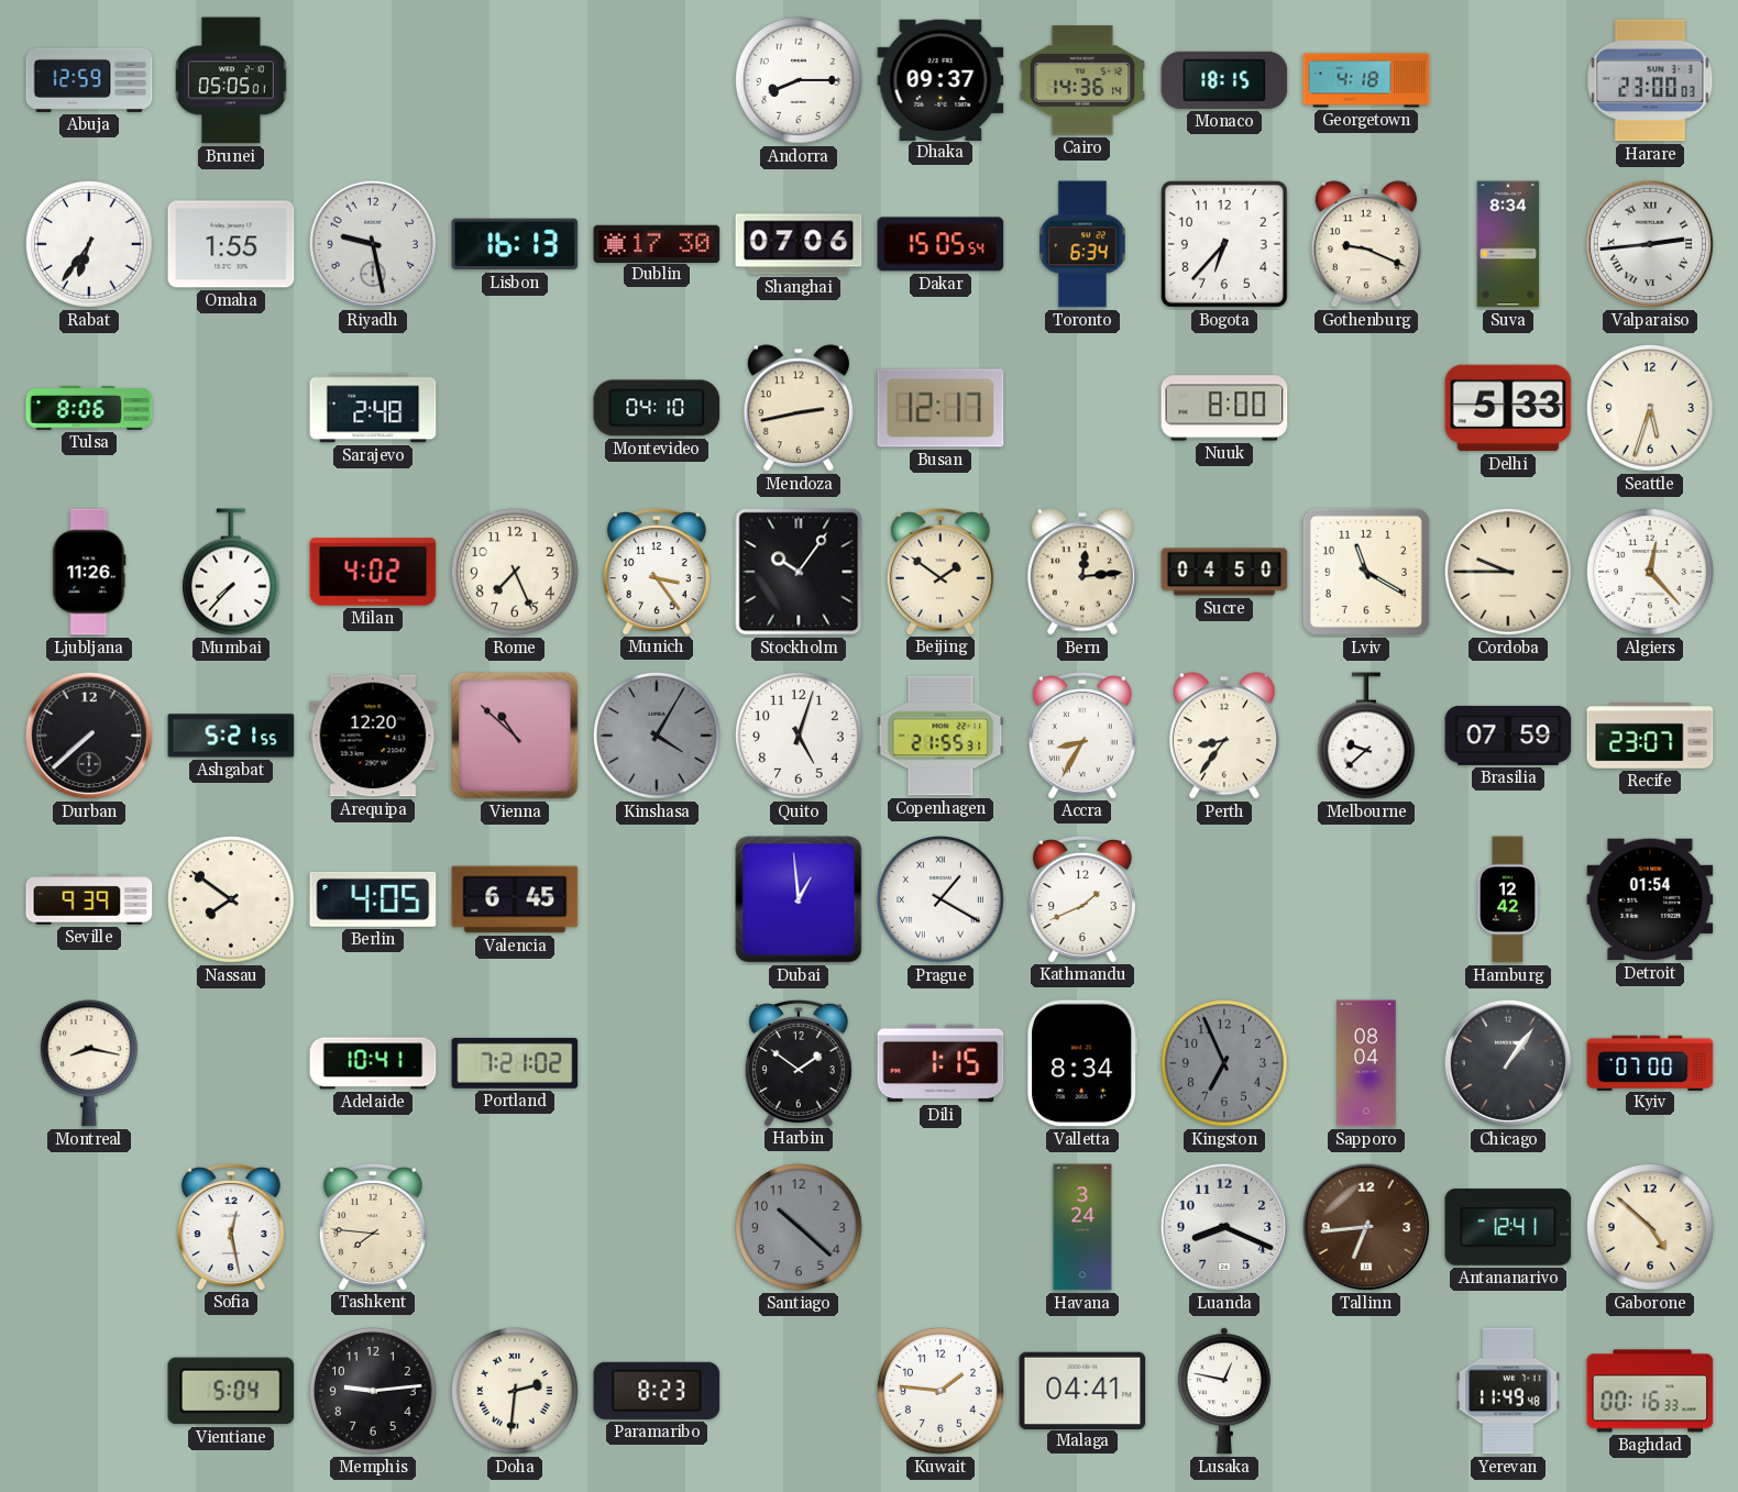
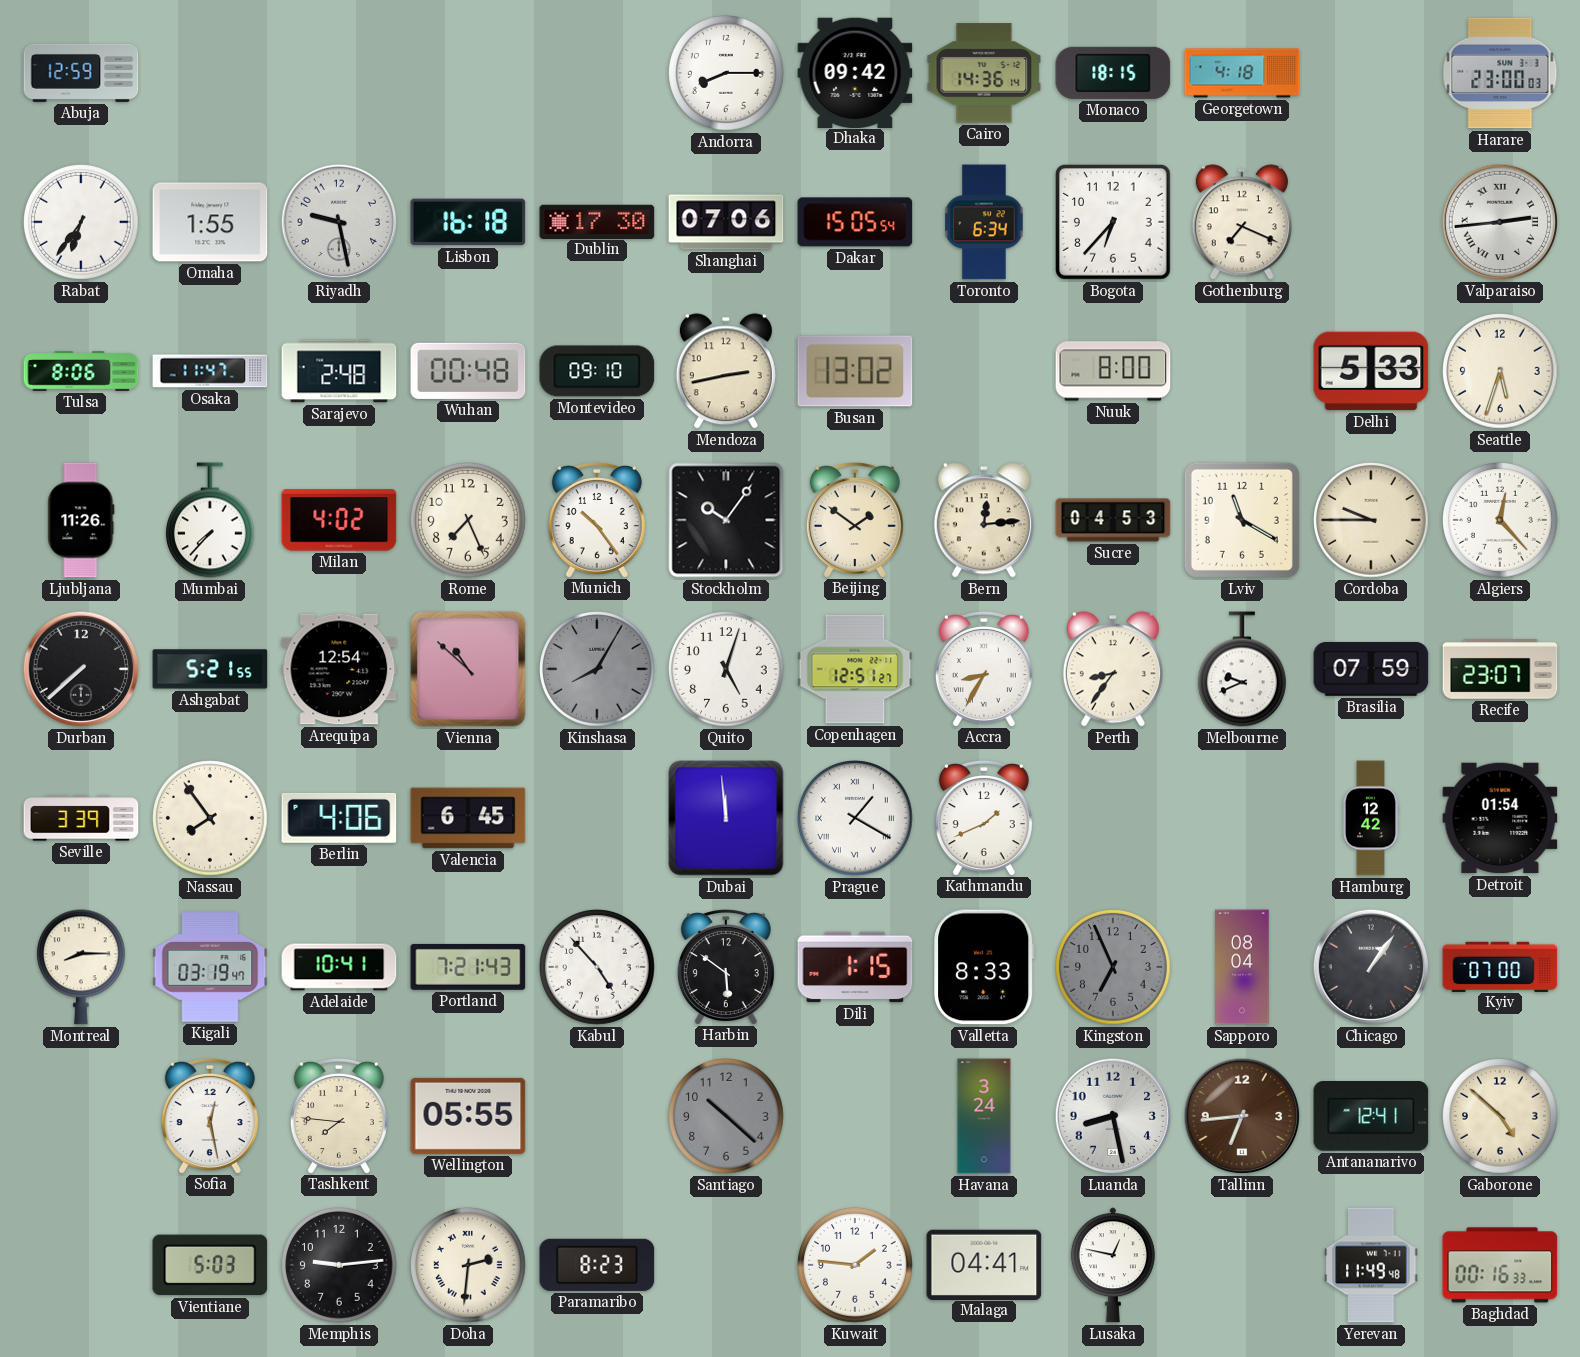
Brunei: 05:05 -> none (231, 80)
Dhaka: 09:37 -> 09:42 (855, 72)
Lisbon: 16:13 -> 16:18 (468, 222)
Gothenburg: 9:19 -> 7:19 (1242, 222)
Suva: 8:34 -> none (1508, 244)
Osaka: none -> 11:47 (210, 371)
Wuhan: none -> 00:48 (468, 371)
Montevideo: 04:10 -> 09:10 (597, 371)
Busan: 12:17 -> 13:02 (855, 371)
Munich: 3:24 -> 10:24 (597, 520)
Sucre: 04:50 -> 04:53 (1113, 520)
Arequipa: 12:20 -> 12:54 (339, 669)
Kinshasa: 4:05 -> 8:05 (598, 670)
Copenhagen: 21:55 -> 12:51 (855, 669)
Melbourne: 9:38 -> 9:41 (1242, 669)
Seville: 9:39 -> 3:39 (81, 818)
Nassau: 7:51 -> 7:54 (211, 819)
Berlin: 4:05 -> 4:06 (339, 818)
Dubai: 12:59 -> 11:59 (726, 818)
Montreal: 8:17 -> 8:15 (81, 967)
Kigali: none -> 03:19 (210, 967)
Portland: 7:21:02 -> 7:21:43 (468, 967)
Kabul: none -> 4:53 (598, 968)
Harbin: 1:51 -> 5:51 (726, 967)
Valletta: 8:34 -> 8:33 (984, 967)
Wellington: none -> 05:55 (468, 1116)
Luanda: 8:19 -> 8:28 (1113, 1116)
Vientiane: 5:04 -> 5:03 (210, 1265)
